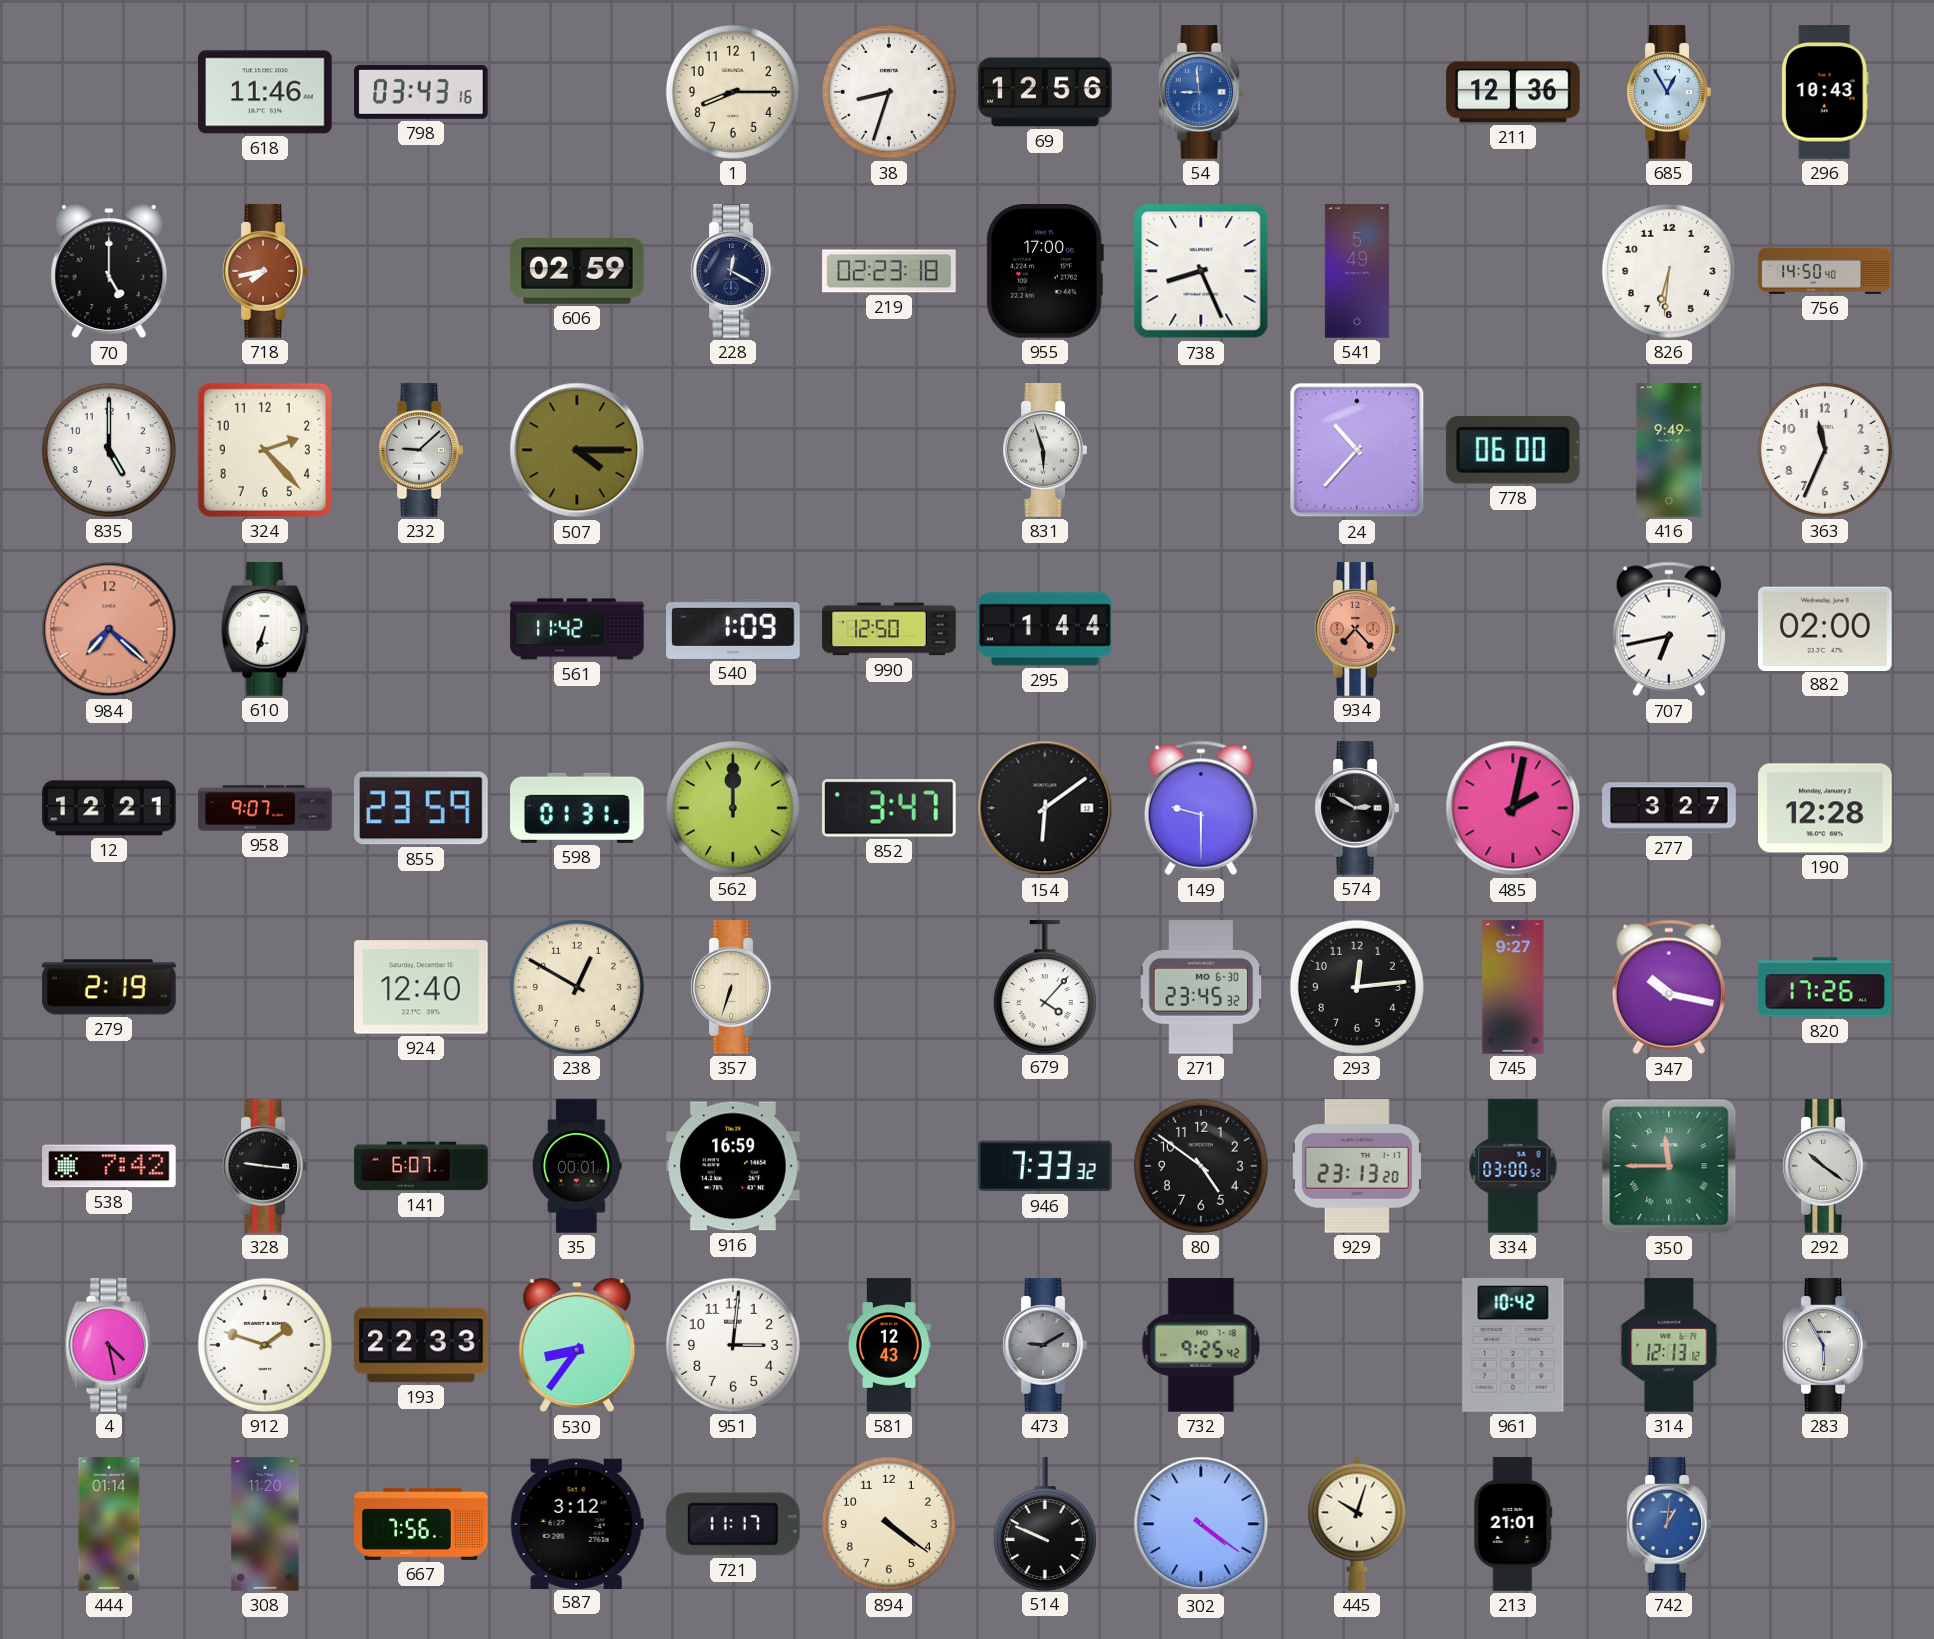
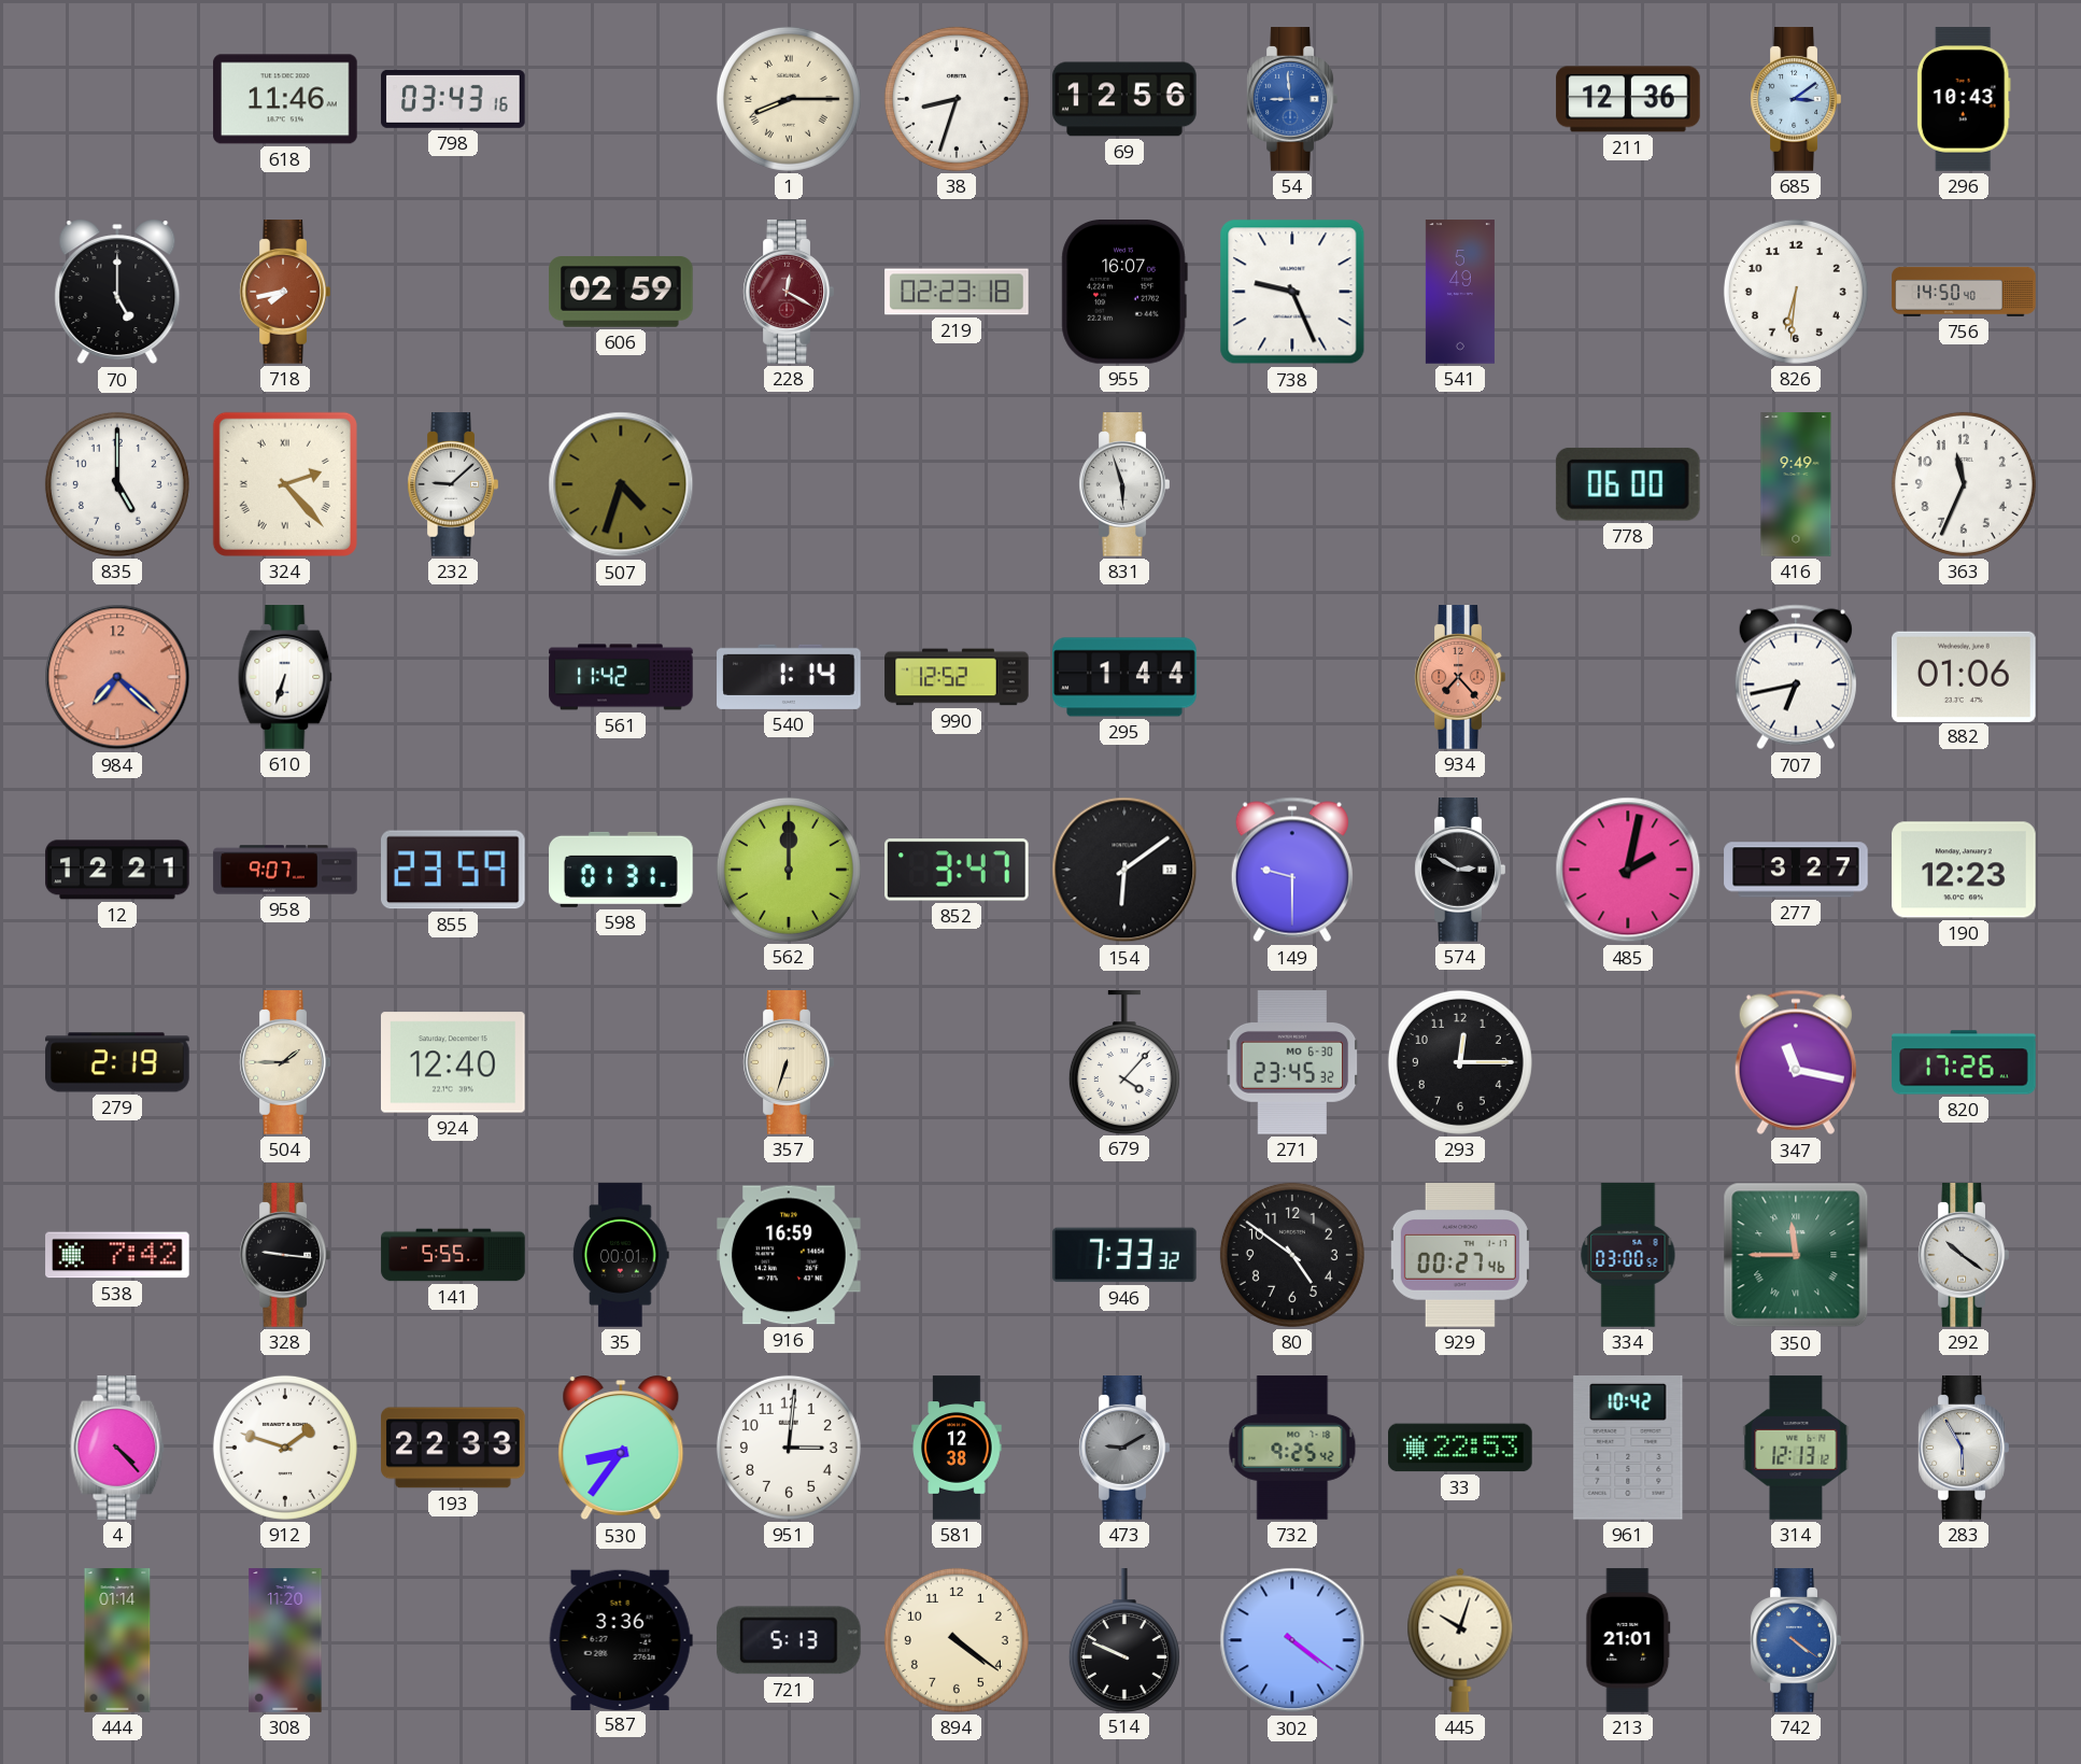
1 numerals: Arabic -> Roman (789, 99)
685: 12:55 -> 3:09 (1796, 99)
228 dial: navy -> burgundy (789, 292)
955: 17:00 -> 16:07 (1124, 293)
738: 8:26 -> 9:26 (1292, 292)
324 numerals: Arabic -> Roman (285, 484)
507: 4:15 -> 4:33 (621, 484)
24: 10:37 -> none (1357, 450)
540: 1:09 -> 1:14 (789, 677)
990: 12:50 -> 12:52 (957, 677)
882: 02:00 -> 01:06 (1965, 676)
190: 12:28 -> 12:23 (1964, 870)
504: none -> 1:45 (285, 1062)
238: 12:50 -> none (577, 987)
293: 12:14 -> 12:15 (1460, 1062)
745: 9:27 -> none (1513, 987)
347: 10:17 -> 11:17 (1796, 1062)
141: 6:07 -> 5:55 (453, 1255)
929: 23:13 -> 00:27 (1460, 1255)
4: 4:28 -> 4:23 (117, 1448)
581: 12:43 -> 12:38 (957, 1448)
33: none -> 22:53 (1460, 1448)
667: 7:56 -> none (421, 1524)
587: 3:12 -> 3:36 (621, 1639)
721: 11:17 -> 5:13 (789, 1640)
742: 1:01 -> 4:21 (1796, 1640)
